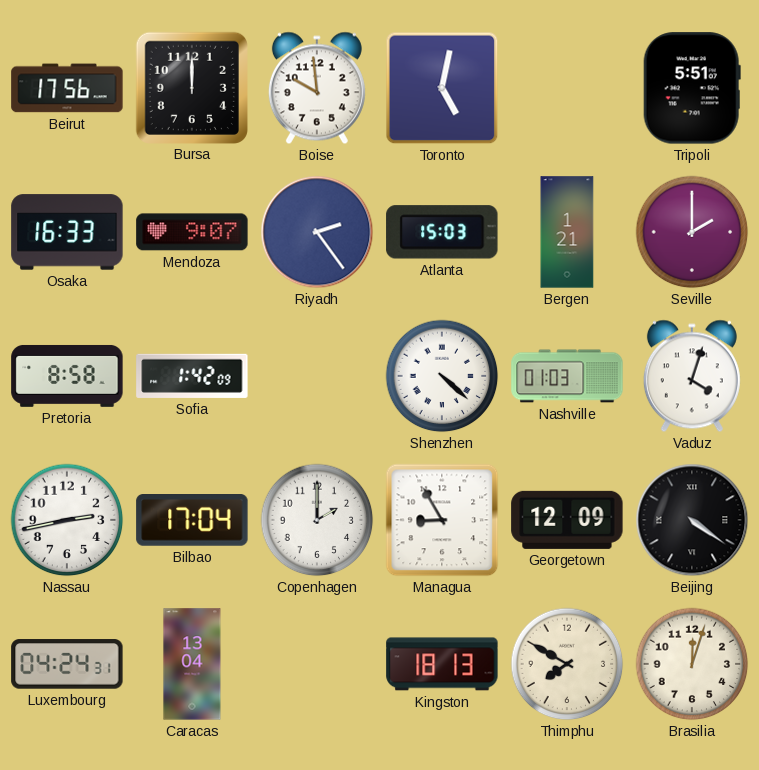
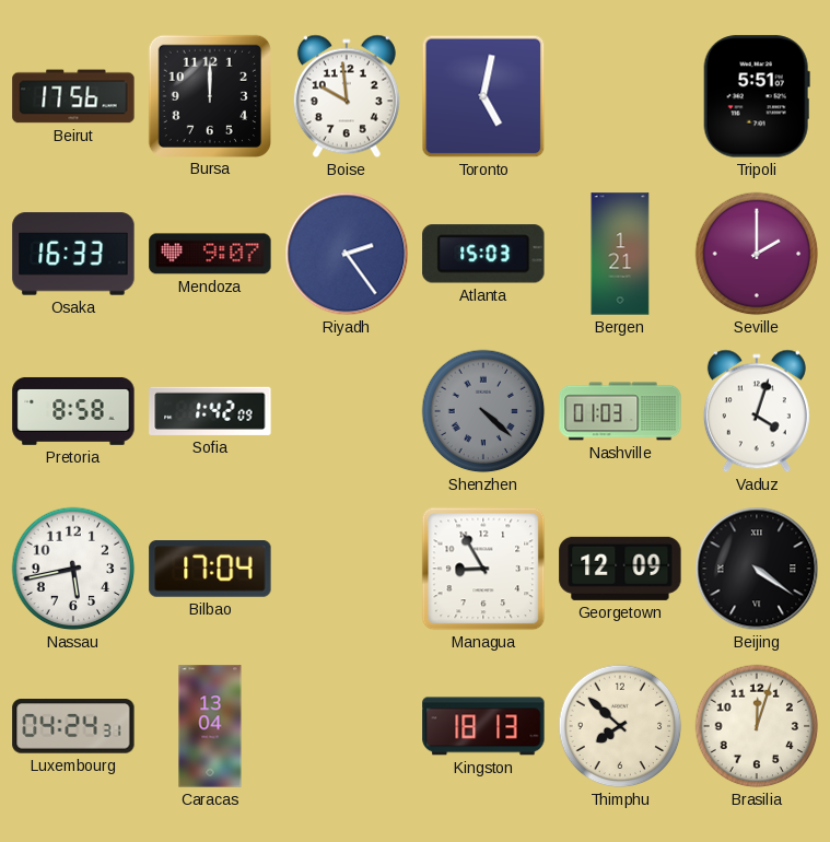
Shenzhen dial: white -> grey (483, 411)
Nassau: 2:43 -> 5:43 (73, 569)
Copenhagen: 2:00 -> none (317, 520)
Thimphu: 7:50 -> 7:52 (620, 726)
